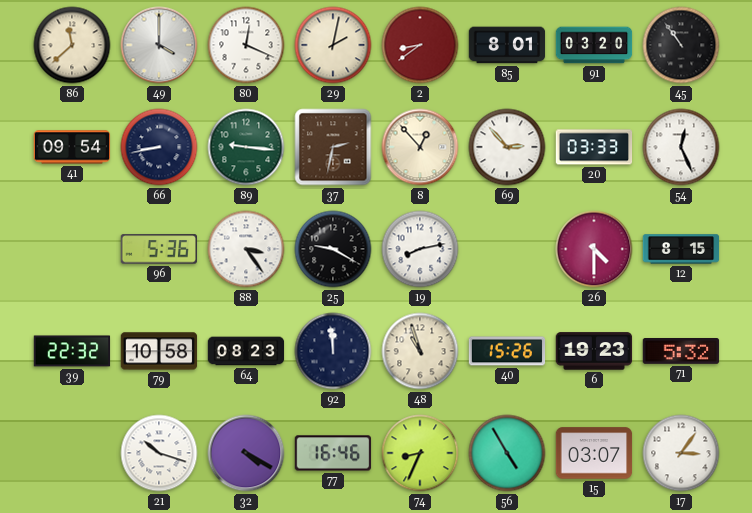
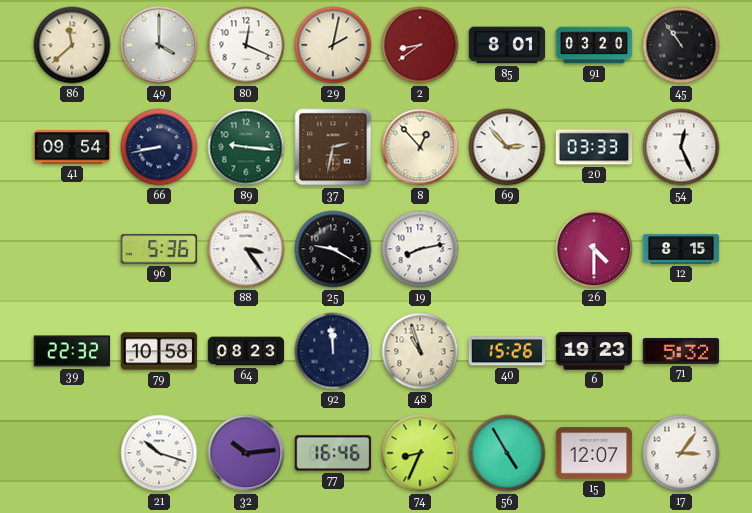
32: 4:20 -> 10:14 (246, 453)
15: 03:07 -> 12:07 (594, 453)
